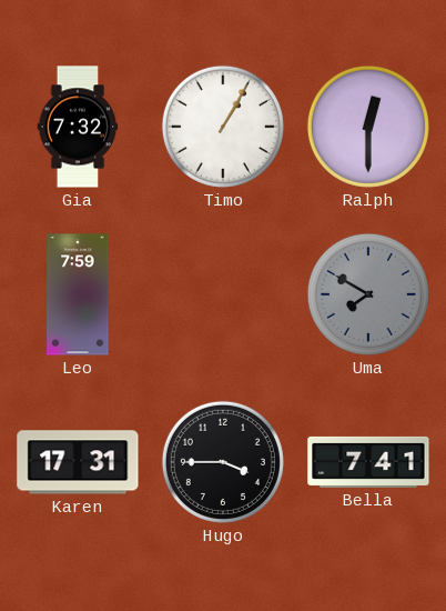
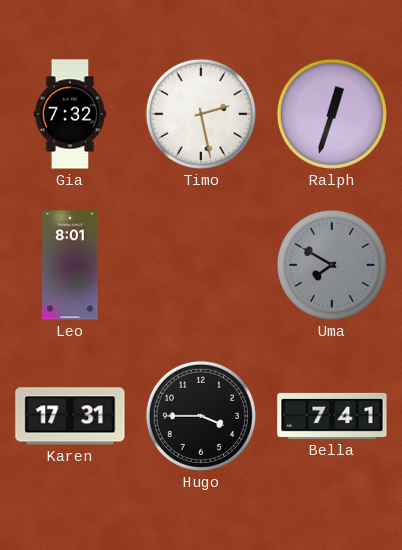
Timo: 1:05 -> 2:28 (201, 114)
Ralph: 12:30 -> 12:33 (332, 114)
Leo: 7:59 -> 8:01 (70, 265)
